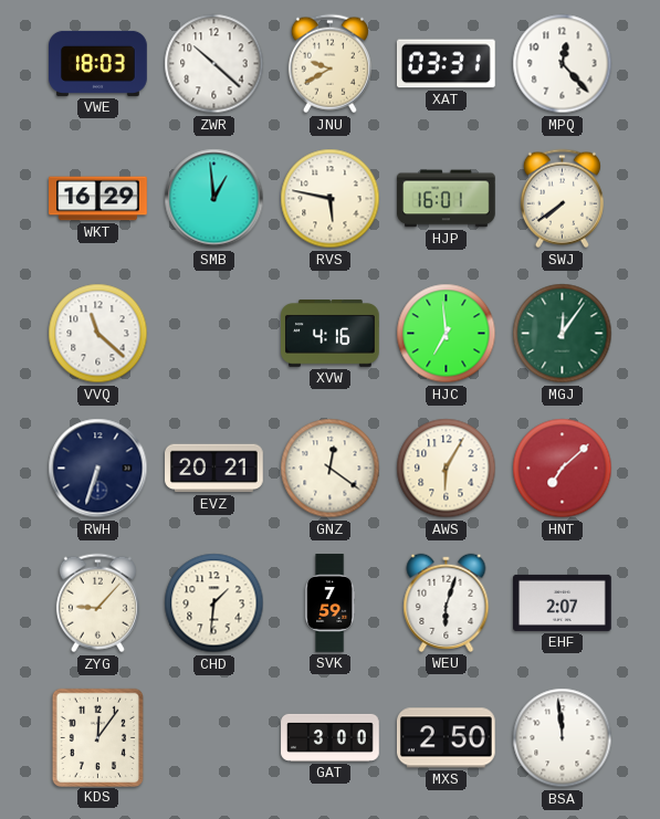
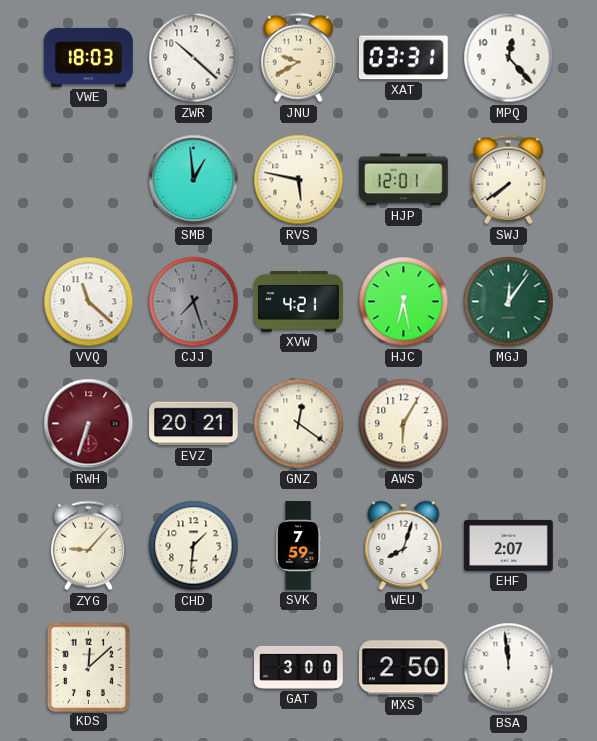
WKT: 16:29 -> none (98, 199)
HJP: 16:01 -> 12:01 (404, 180)
CJJ: none -> 7:27 (194, 302)
XVW: 4:16 -> 4:21 (299, 302)
HJC: 6:59 -> 6:28 (404, 302)
RWH dial: navy -> burgundy (89, 424)
HNT: 7:08 -> none (563, 469)
WEU: 6:03 -> 8:03 (404, 545)
KDS: 12:06 -> 12:08 (88, 667)
